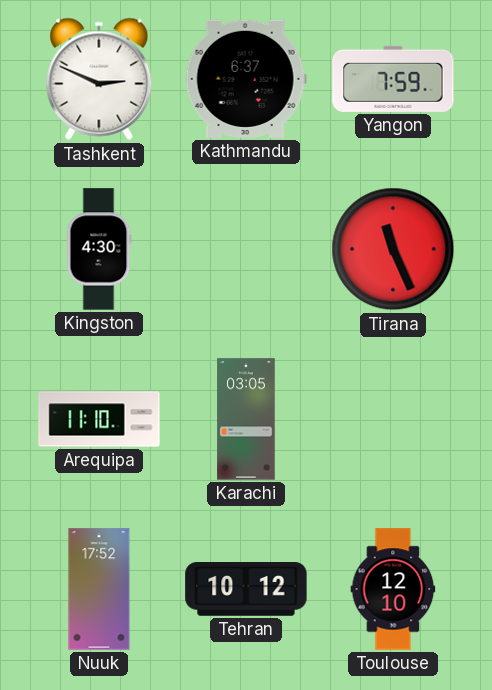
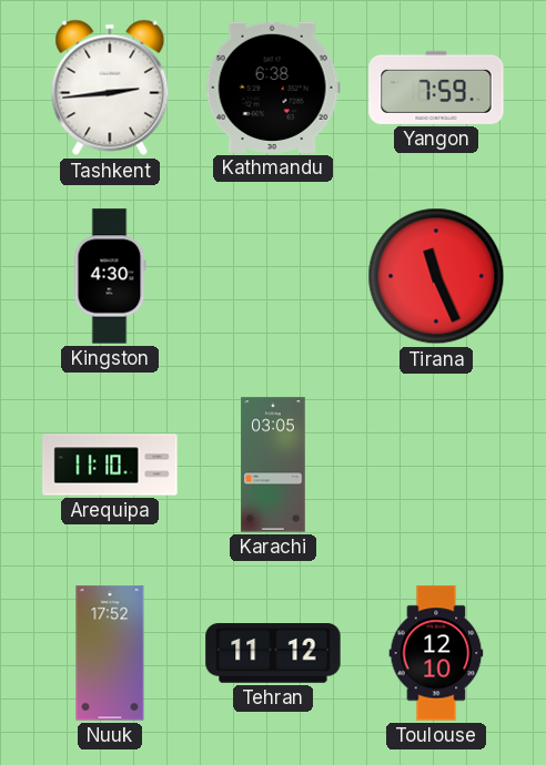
Tashkent: 2:49 -> 2:44 (110, 88)
Kathmandu: 6:37 -> 6:38 (273, 88)
Tehran: 10:12 -> 11:12 (273, 653)
